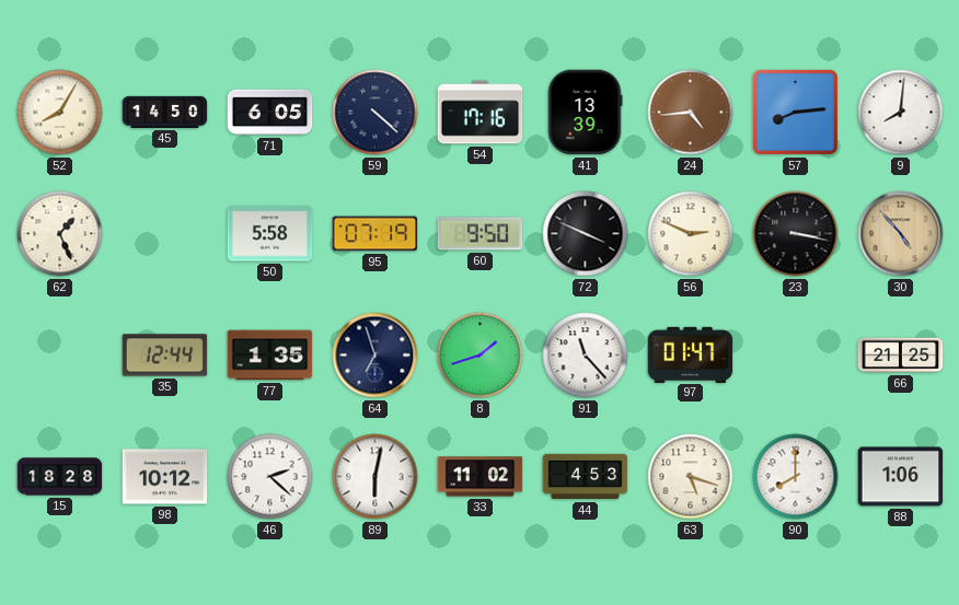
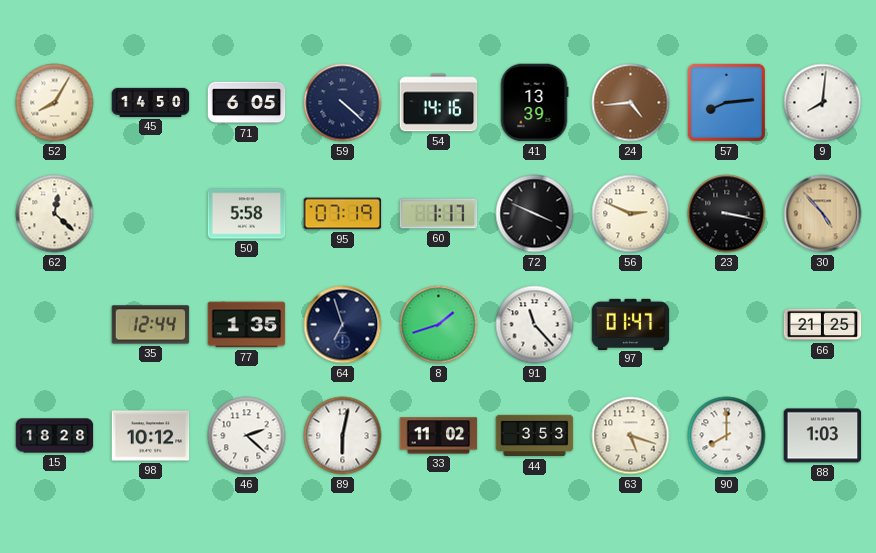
54: 17:16 -> 14:16 (439, 103)
62: 1:26 -> 12:22 (55, 214)
60: 9:50 -> 1:17 (439, 214)
44: 4:53 -> 3:53 (535, 436)
88: 1:06 -> 1:03 (823, 436)
